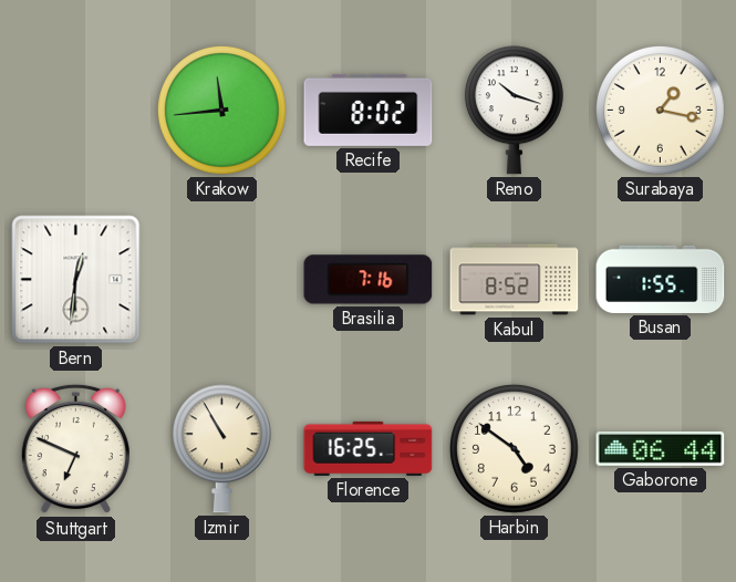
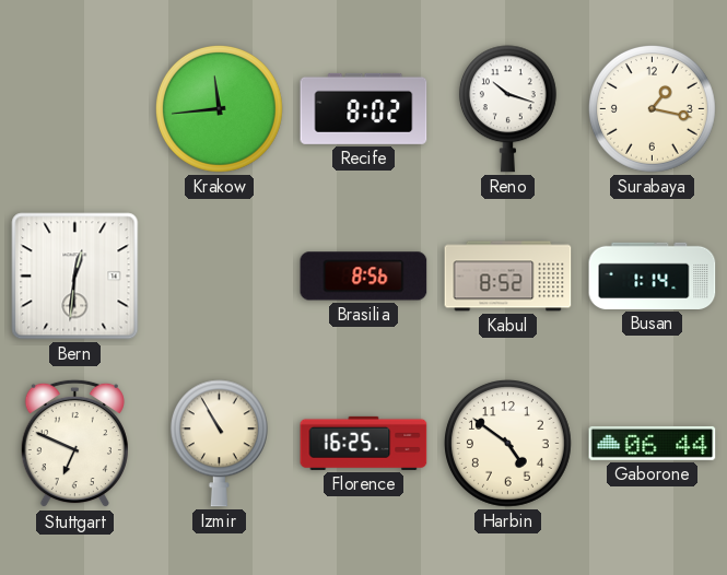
Brasilia: 7:16 -> 8:56 (364, 277)
Busan: 1:55 -> 1:14 (653, 275)
